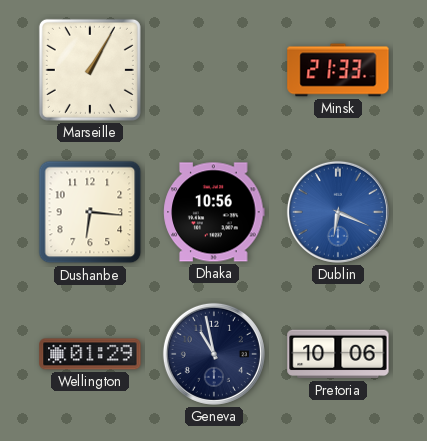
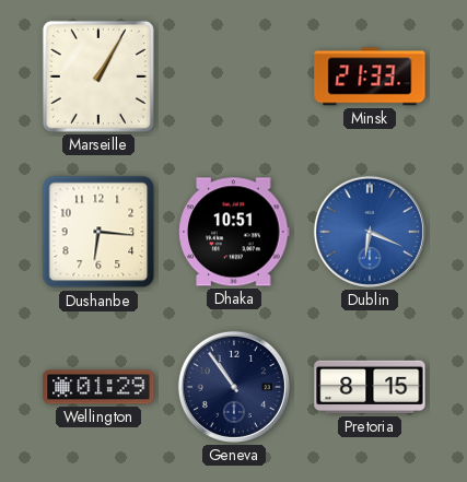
Dhaka: 10:56 -> 10:51 (234, 232)
Geneva: 10:58 -> 10:54 (234, 387)
Pretoria: 10:06 -> 8:15 (370, 387)
